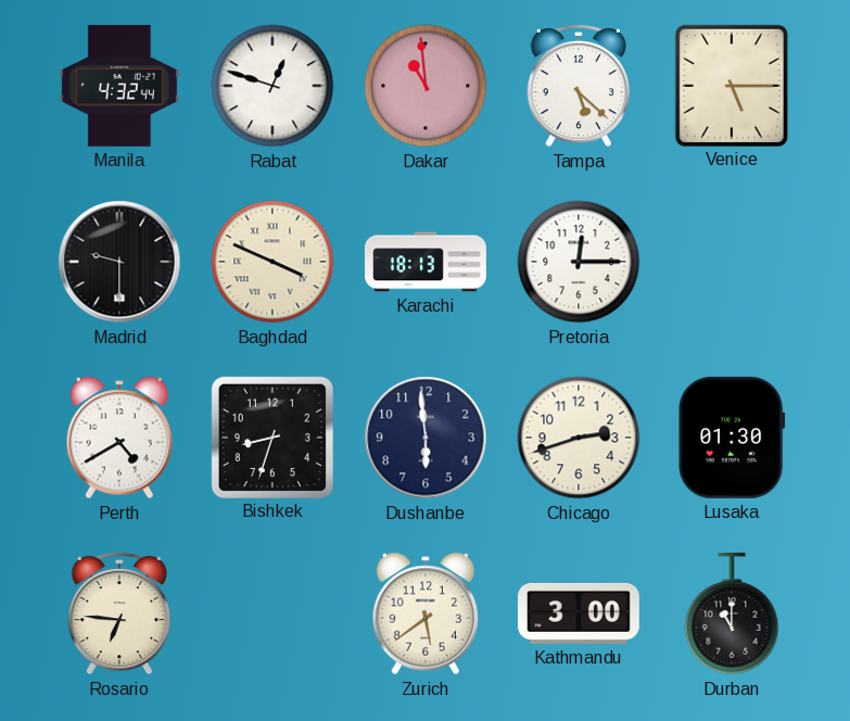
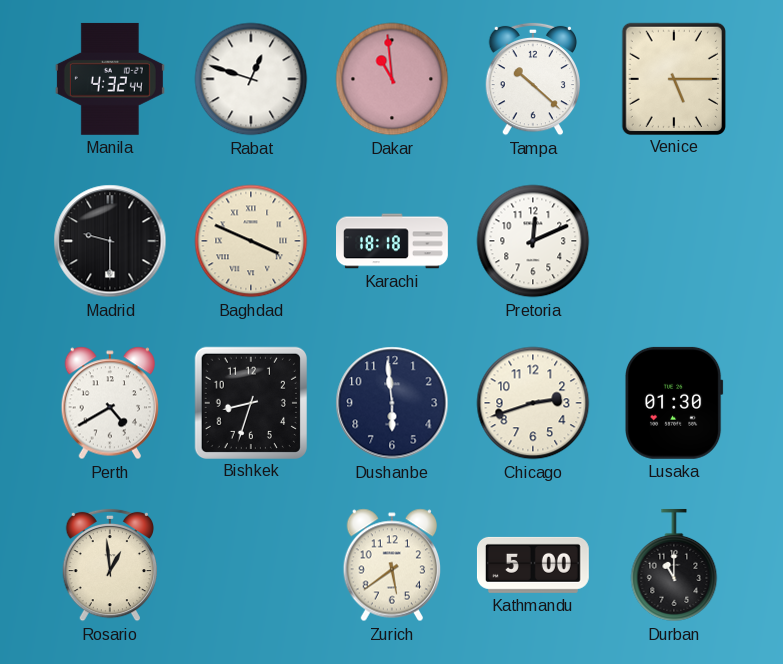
Tampa: 5:22 -> 10:22 (532, 79)
Karachi: 18:13 -> 18:18 (393, 241)
Pretoria: 12:15 -> 12:11 (533, 241)
Rosario: 6:46 -> 12:59 (109, 565)
Kathmandu: 3:00 -> 5:00 (533, 565)
